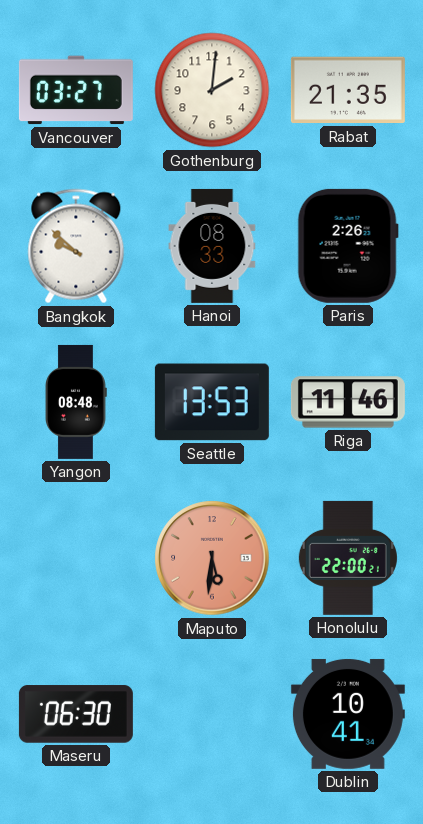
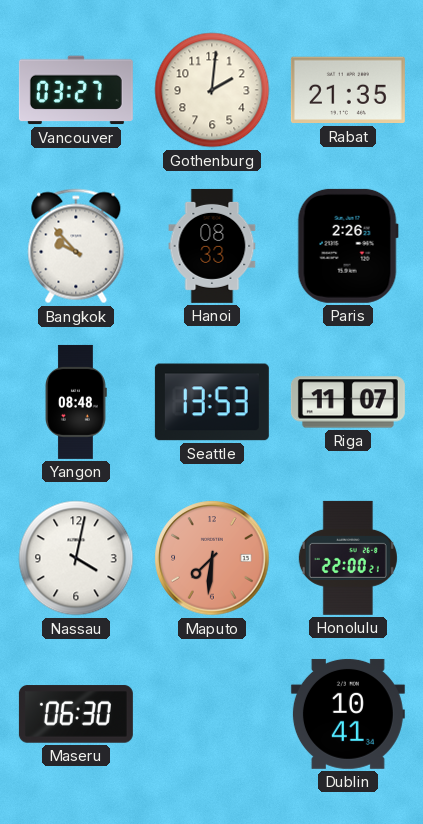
Bangkok: 9:52 -> 9:53 (76, 246)
Riga: 11:46 -> 11:07 (348, 402)
Nassau: none -> 4:02 (76, 558)
Maputo: 5:31 -> 7:31 (212, 558)
